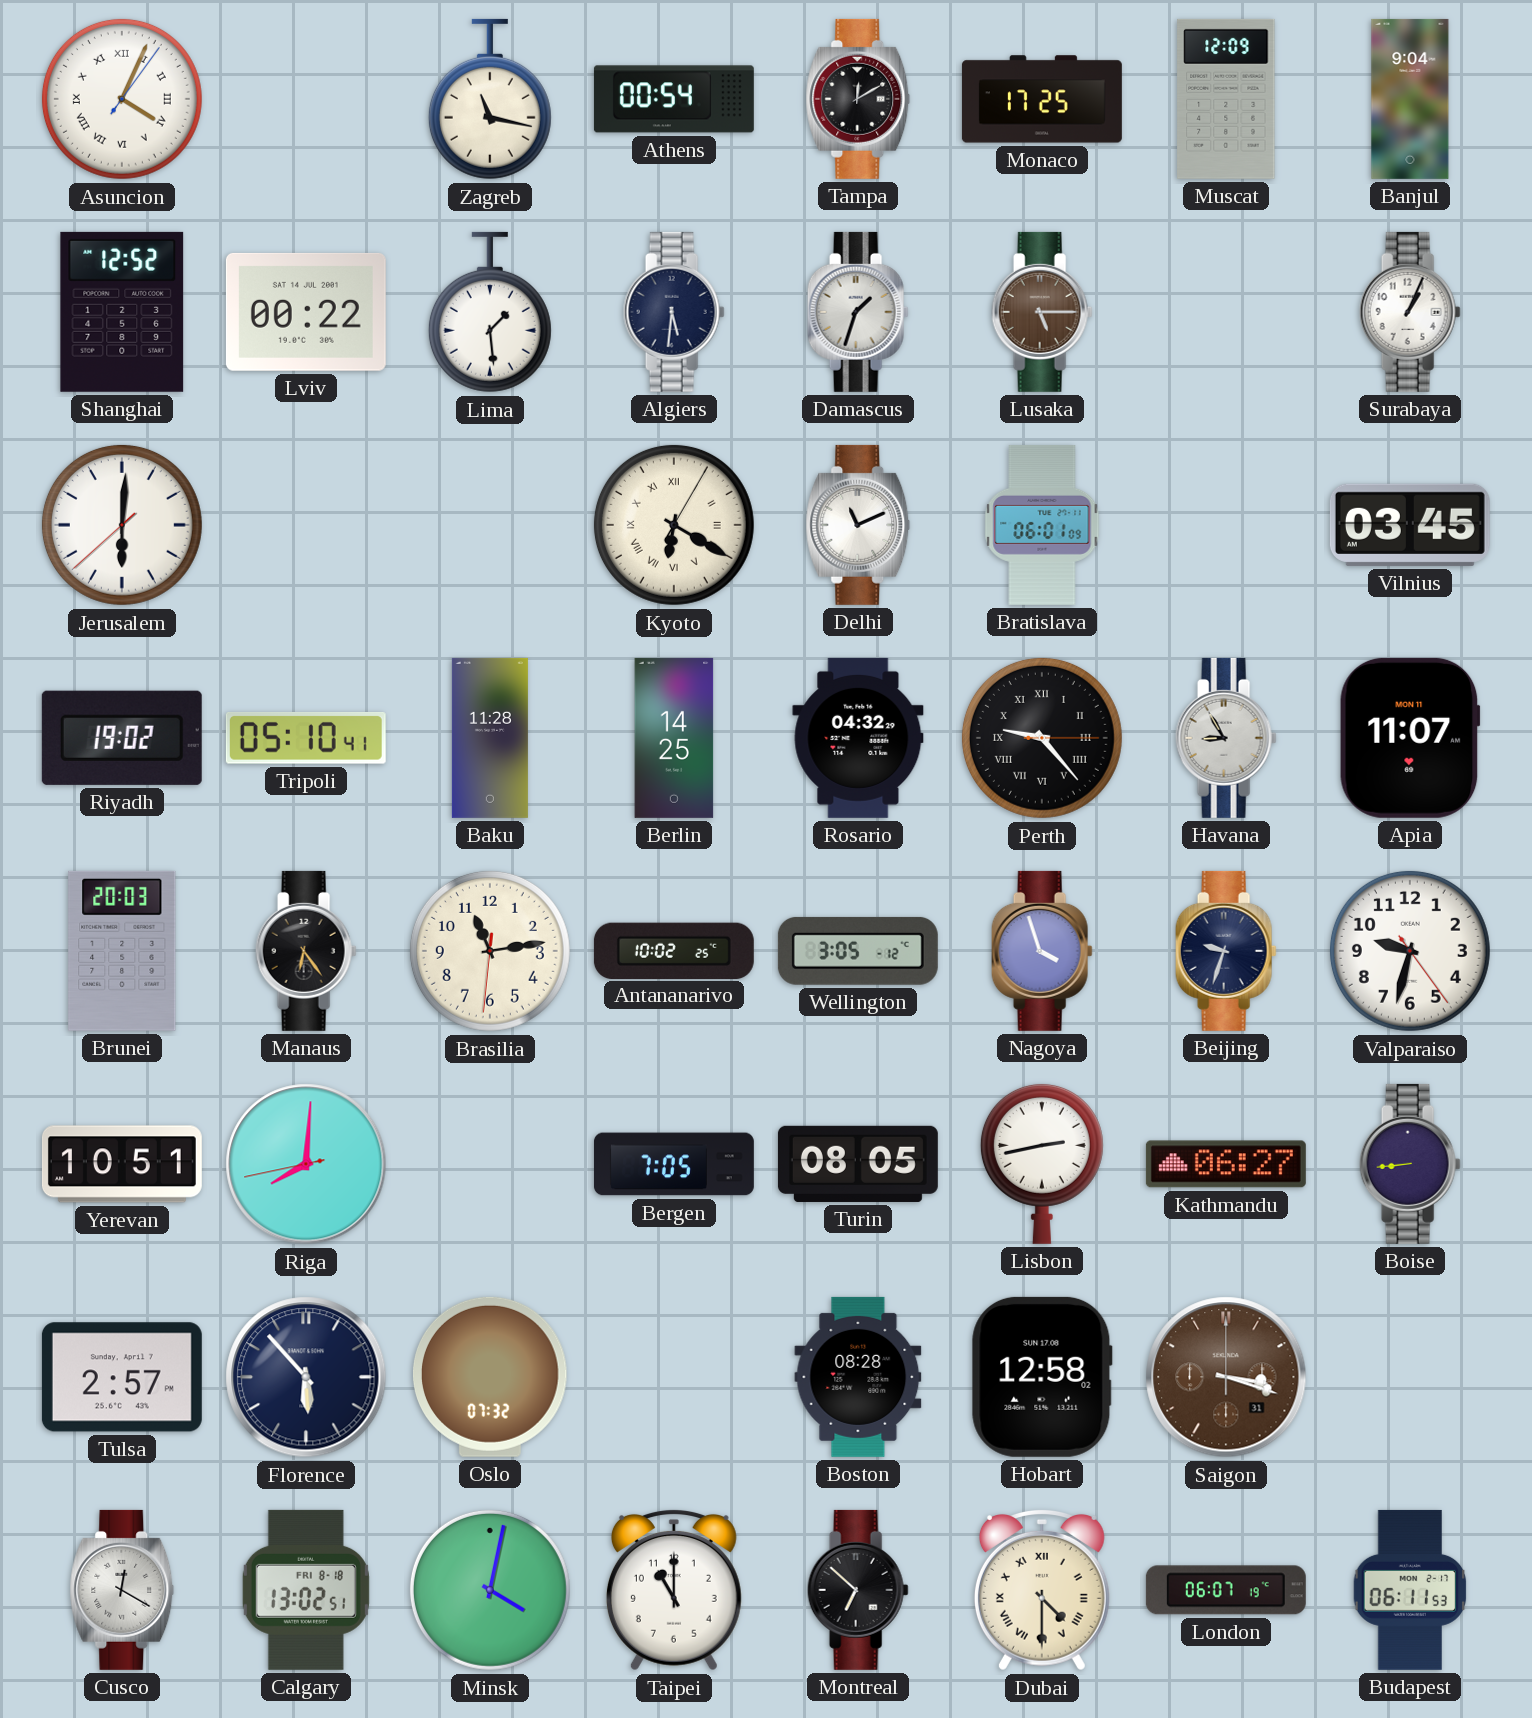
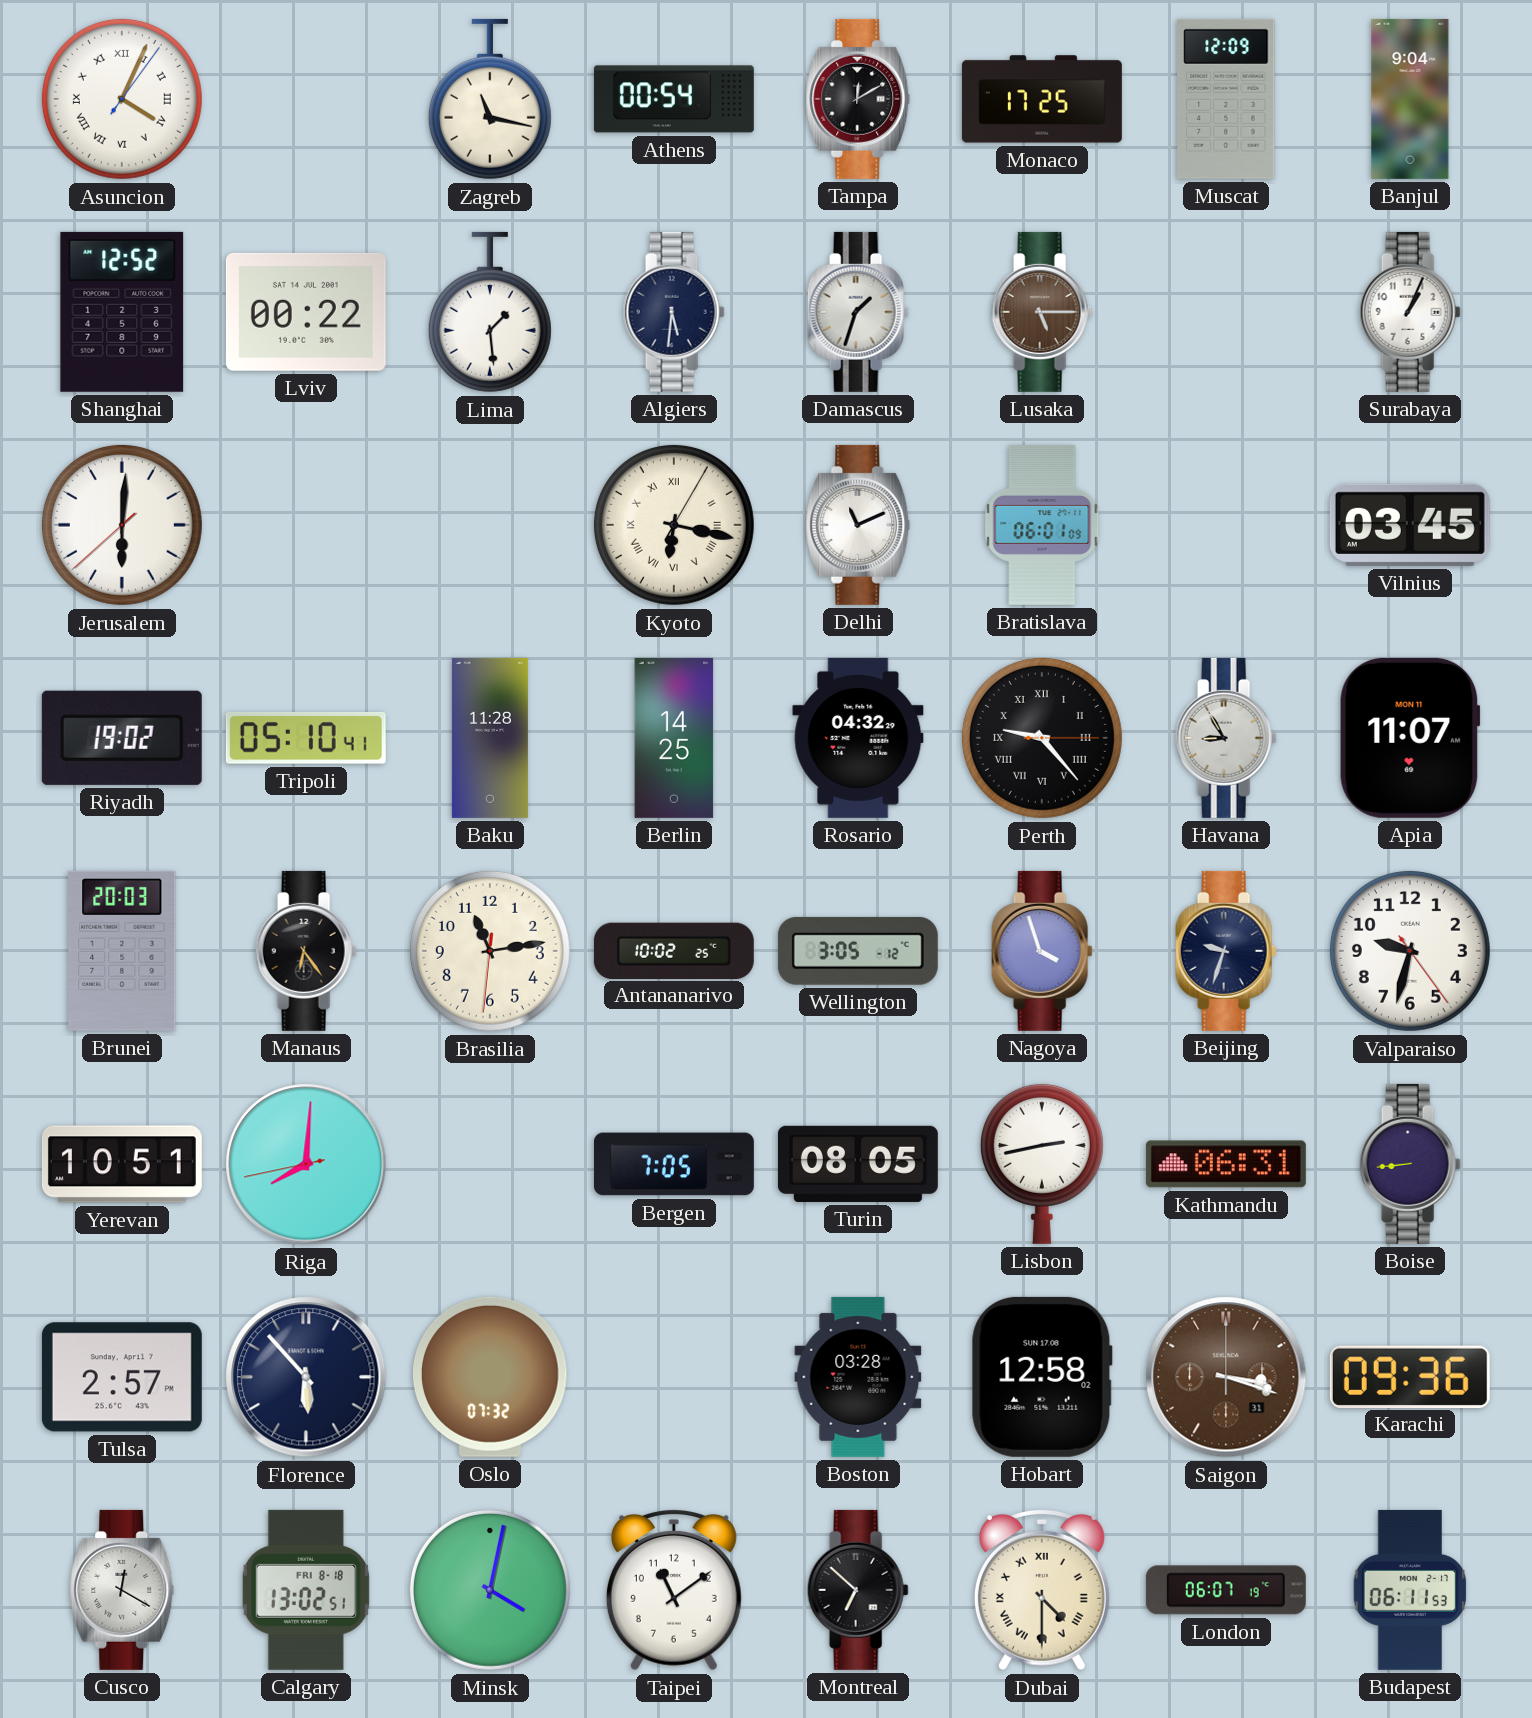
Kyoto: 6:20 -> 6:17 (674, 525)
Kathmandu: 06:27 -> 06:31 (1226, 1164)
Boston: 08:28 -> 03:28 (858, 1377)
Karachi: none -> 09:36 (1410, 1376)
Taipei: 11:00 -> 11:09 (674, 1590)
